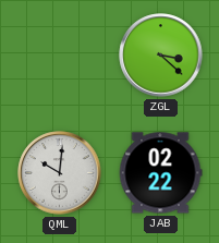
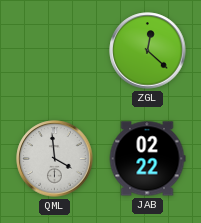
ZGL: 3:22 -> 12:22 (148, 51)
QML: 10:01 -> 3:59 (55, 159)
